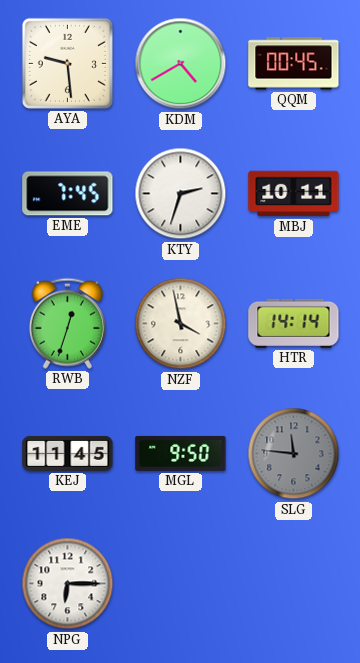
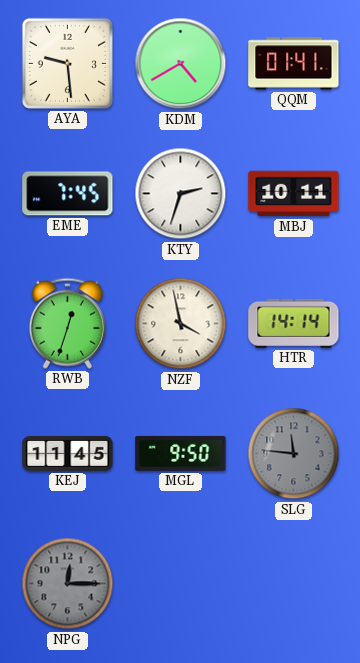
QQM: 00:45 -> 01:41 (294, 64)
NPG: 6:15 -> 12:15 (68, 584)
NPG dial: white -> grey (68, 584)
